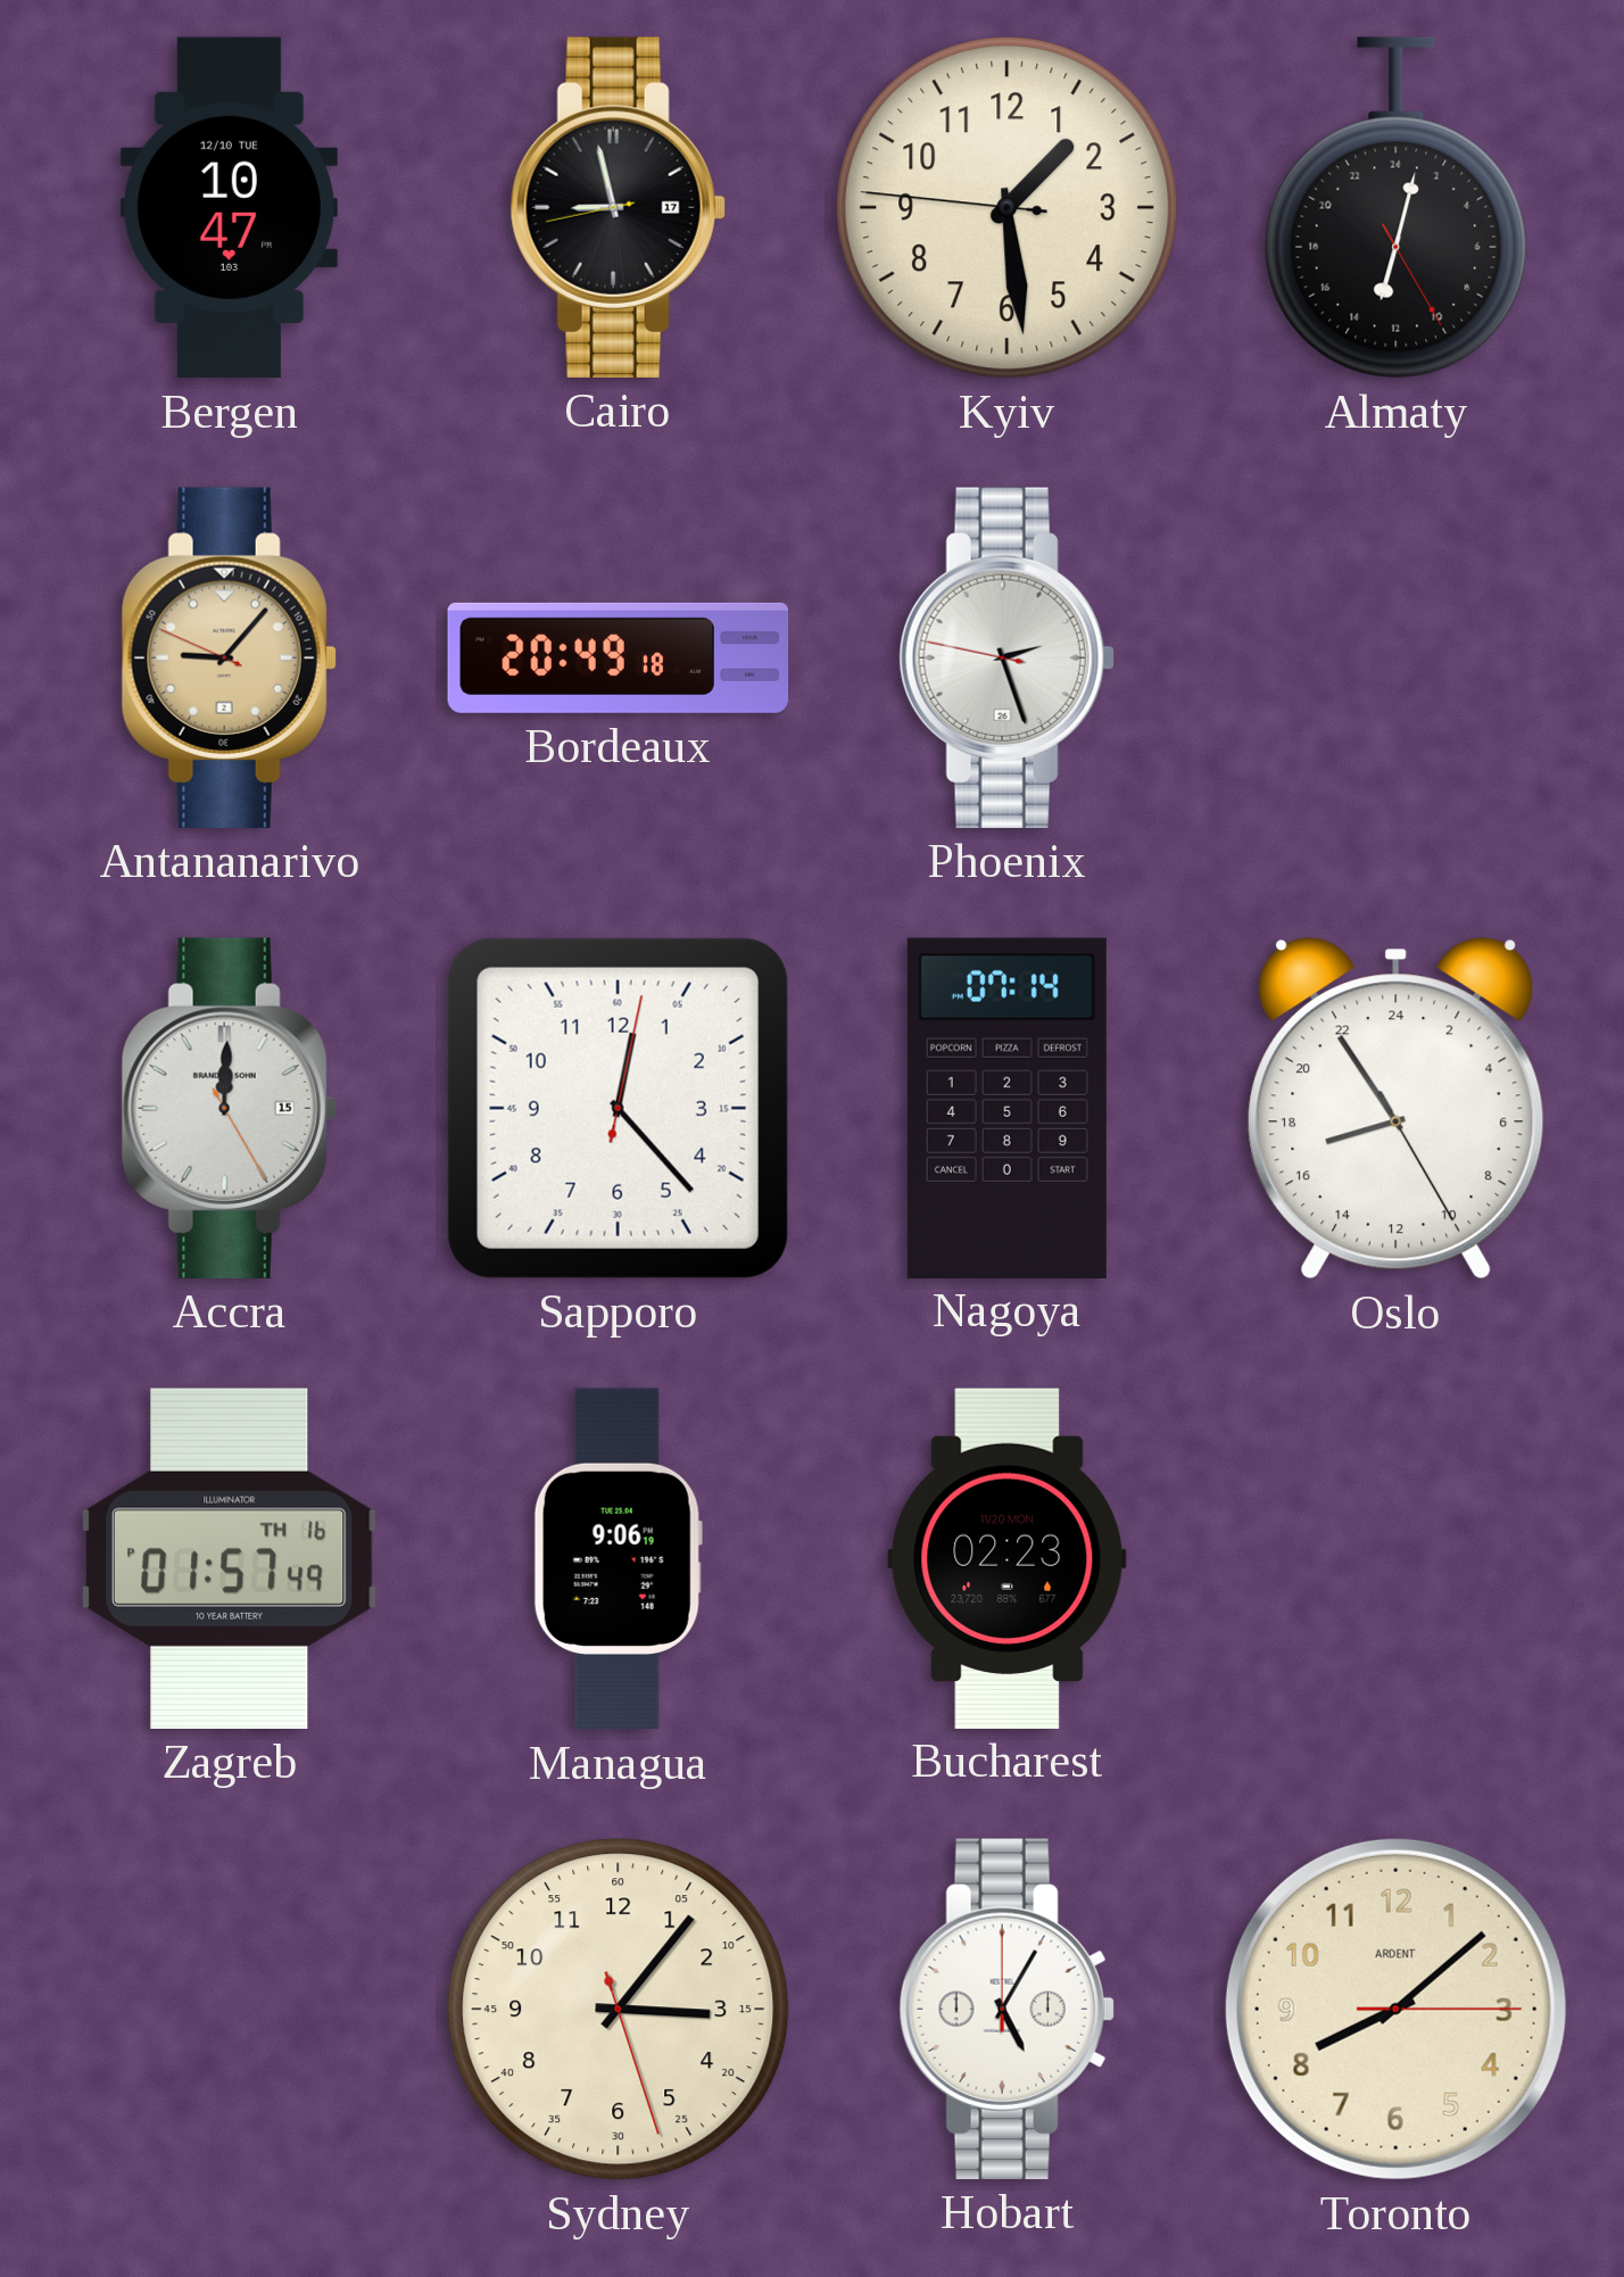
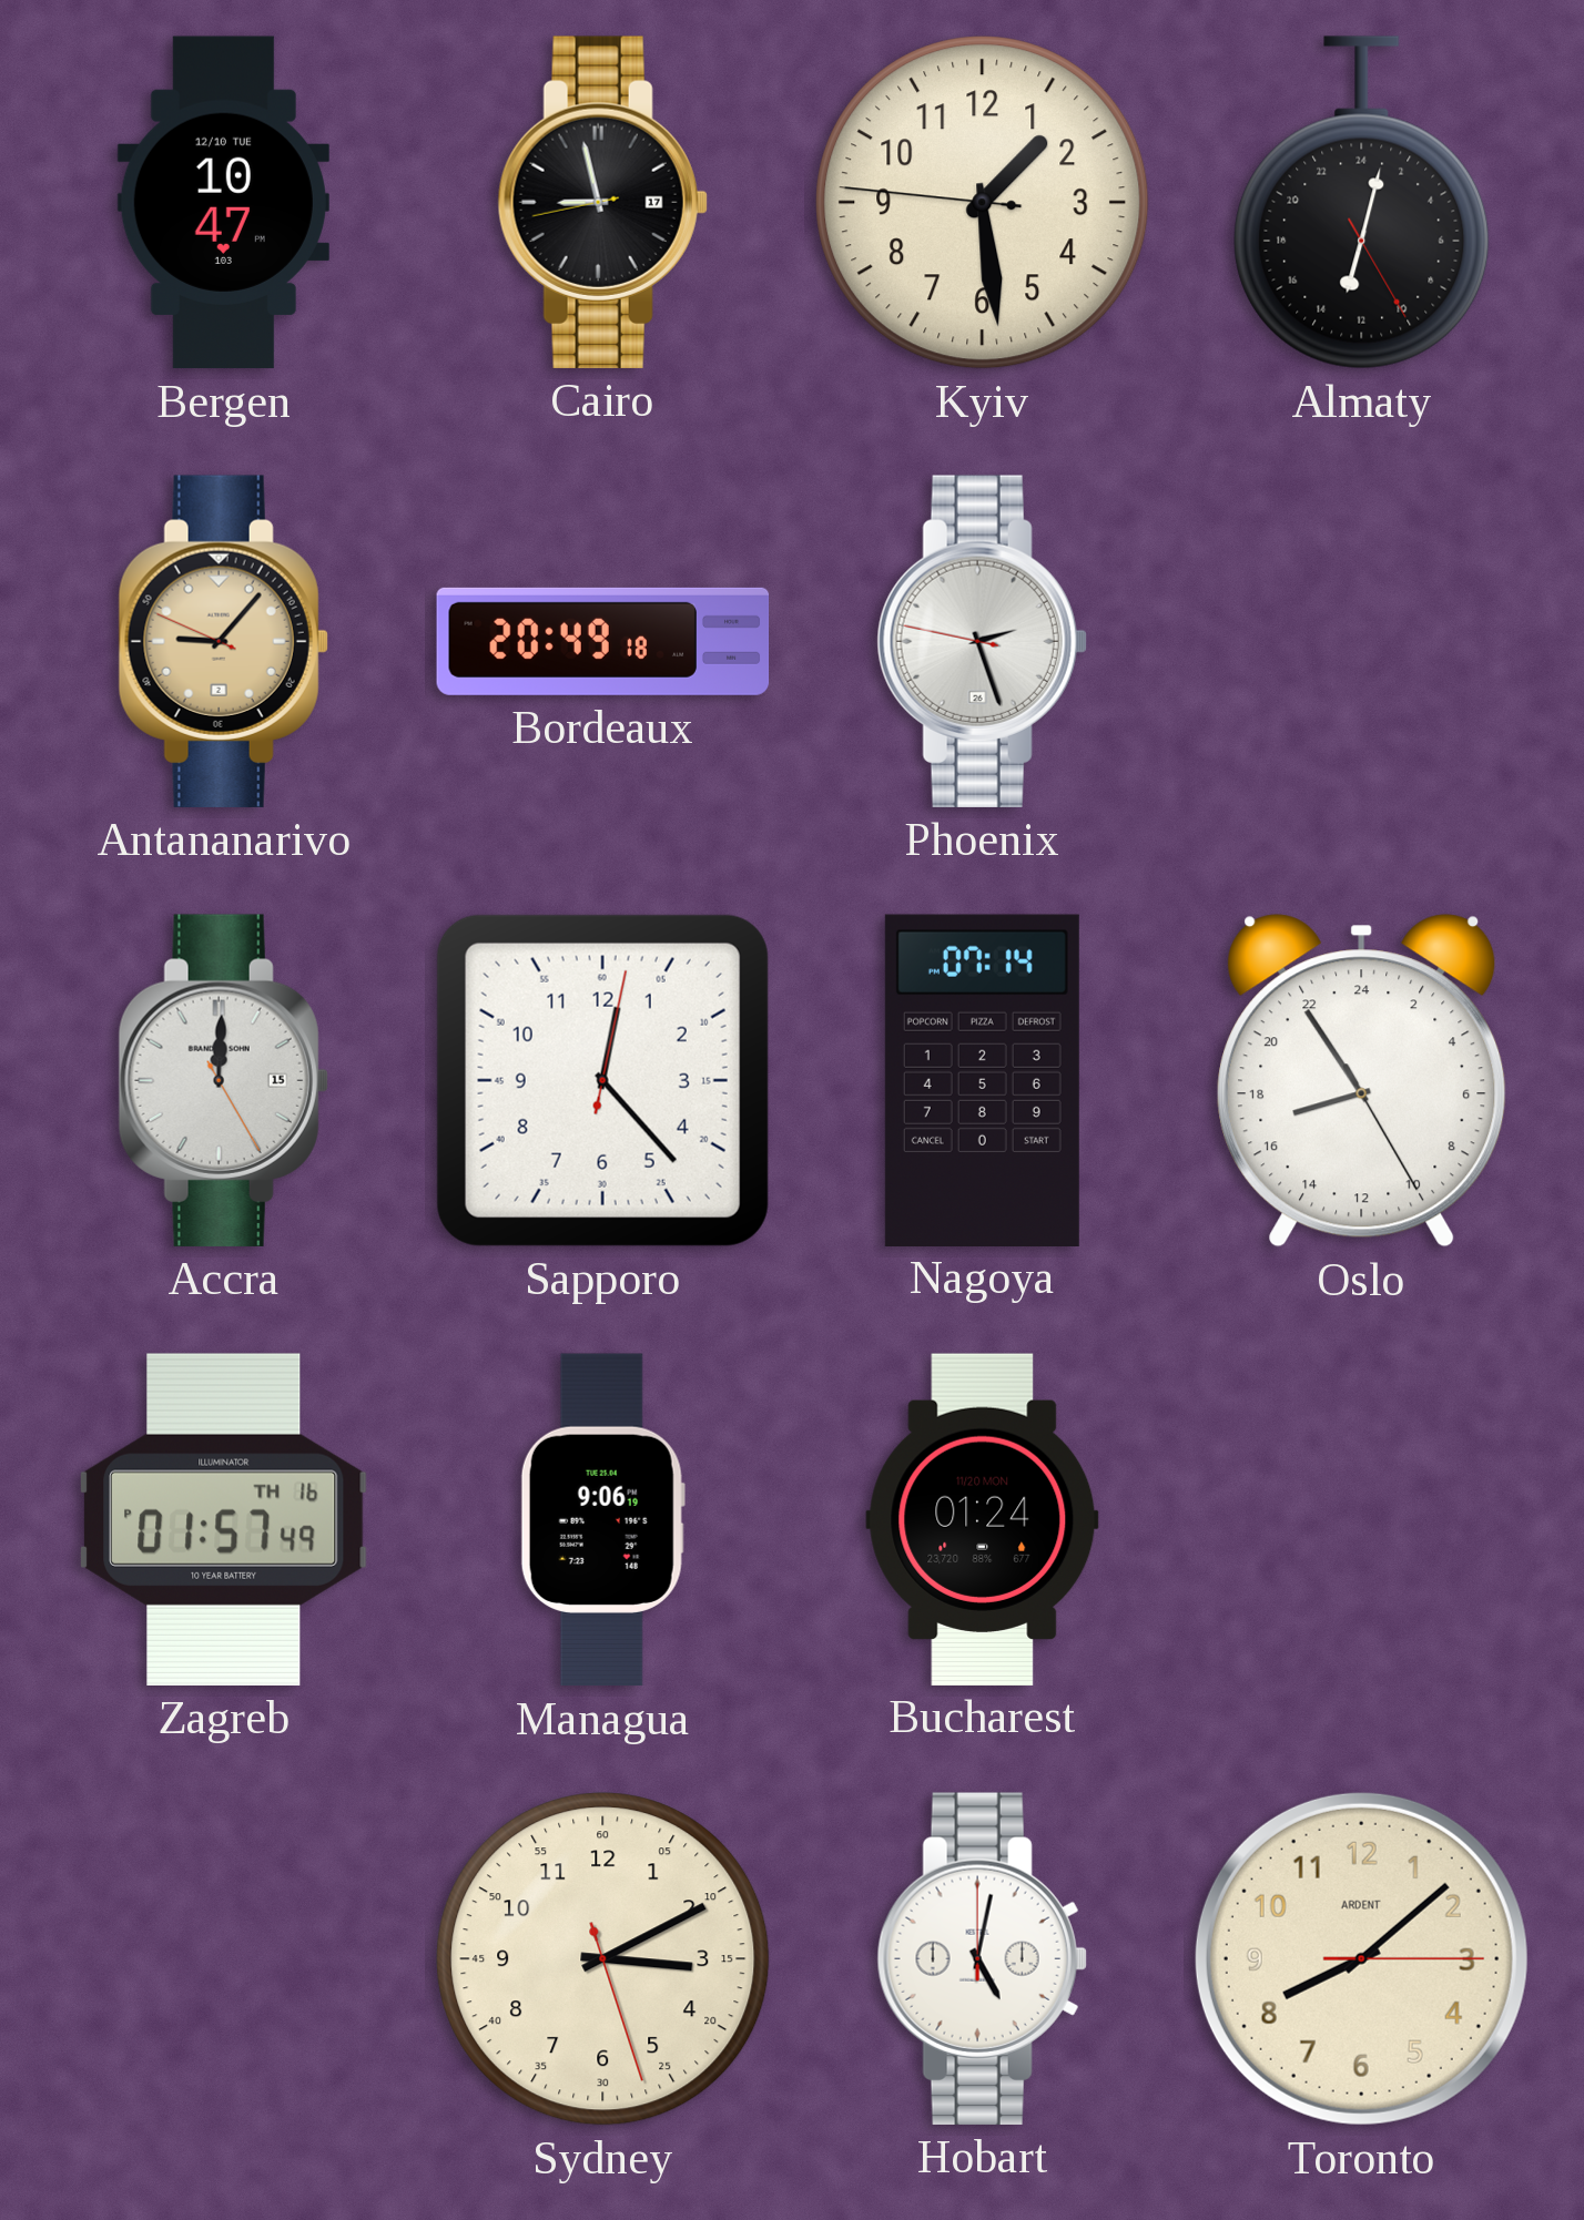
Bucharest: 02:23 -> 01:24 (983, 1519)
Sydney: 3:06 -> 3:10 (603, 1959)
Hobart: 5:05 -> 5:02 (982, 1958)
